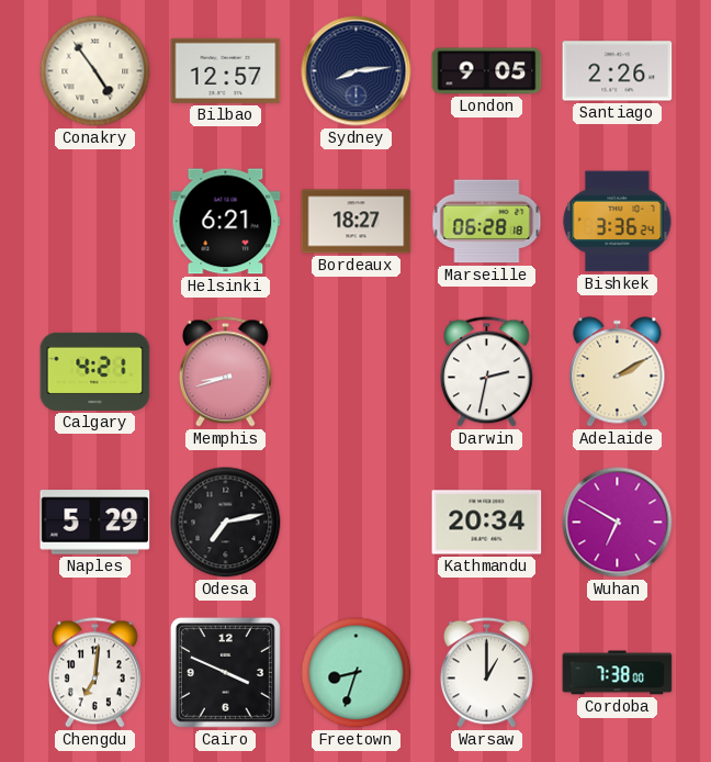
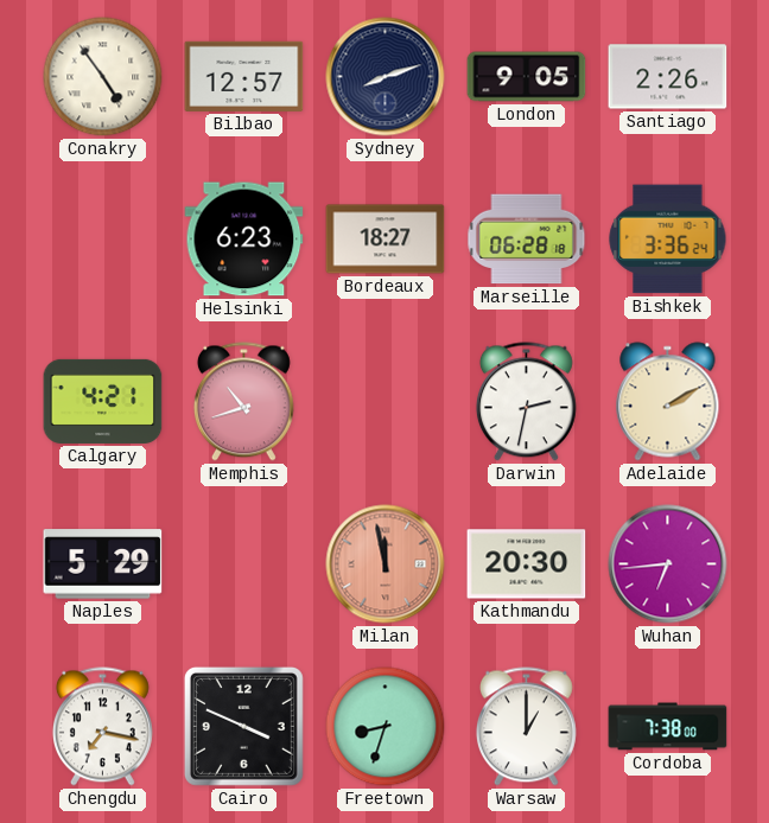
Sydney: 8:14 -> 8:12 (386, 77)
Helsinki: 6:21 -> 6:23 (244, 240)
Memphis: 8:42 -> 10:42 (243, 402)
Odesa: 7:13 -> none (226, 523)
Milan: none -> 11:58 (386, 564)
Kathmandu: 20:34 -> 20:30 (527, 564)
Wuhan: 6:50 -> 6:44 (668, 564)
Chengdu: 7:01 -> 7:17 (102, 727)
